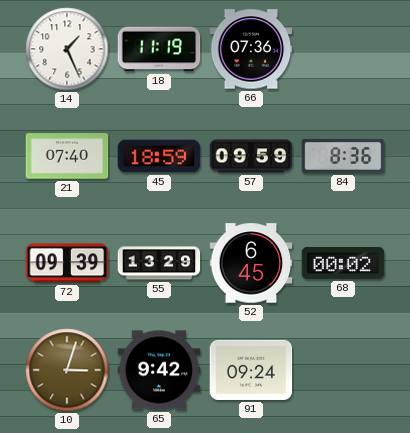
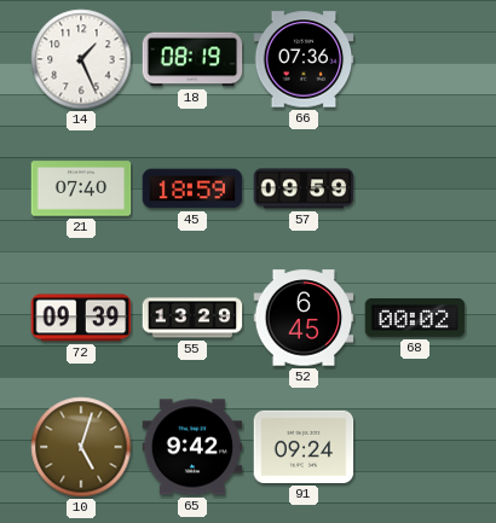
18: 11:19 -> 08:19 (192, 59)
84: 8:36 -> none (343, 156)
10: 3:03 -> 5:03 (81, 447)
